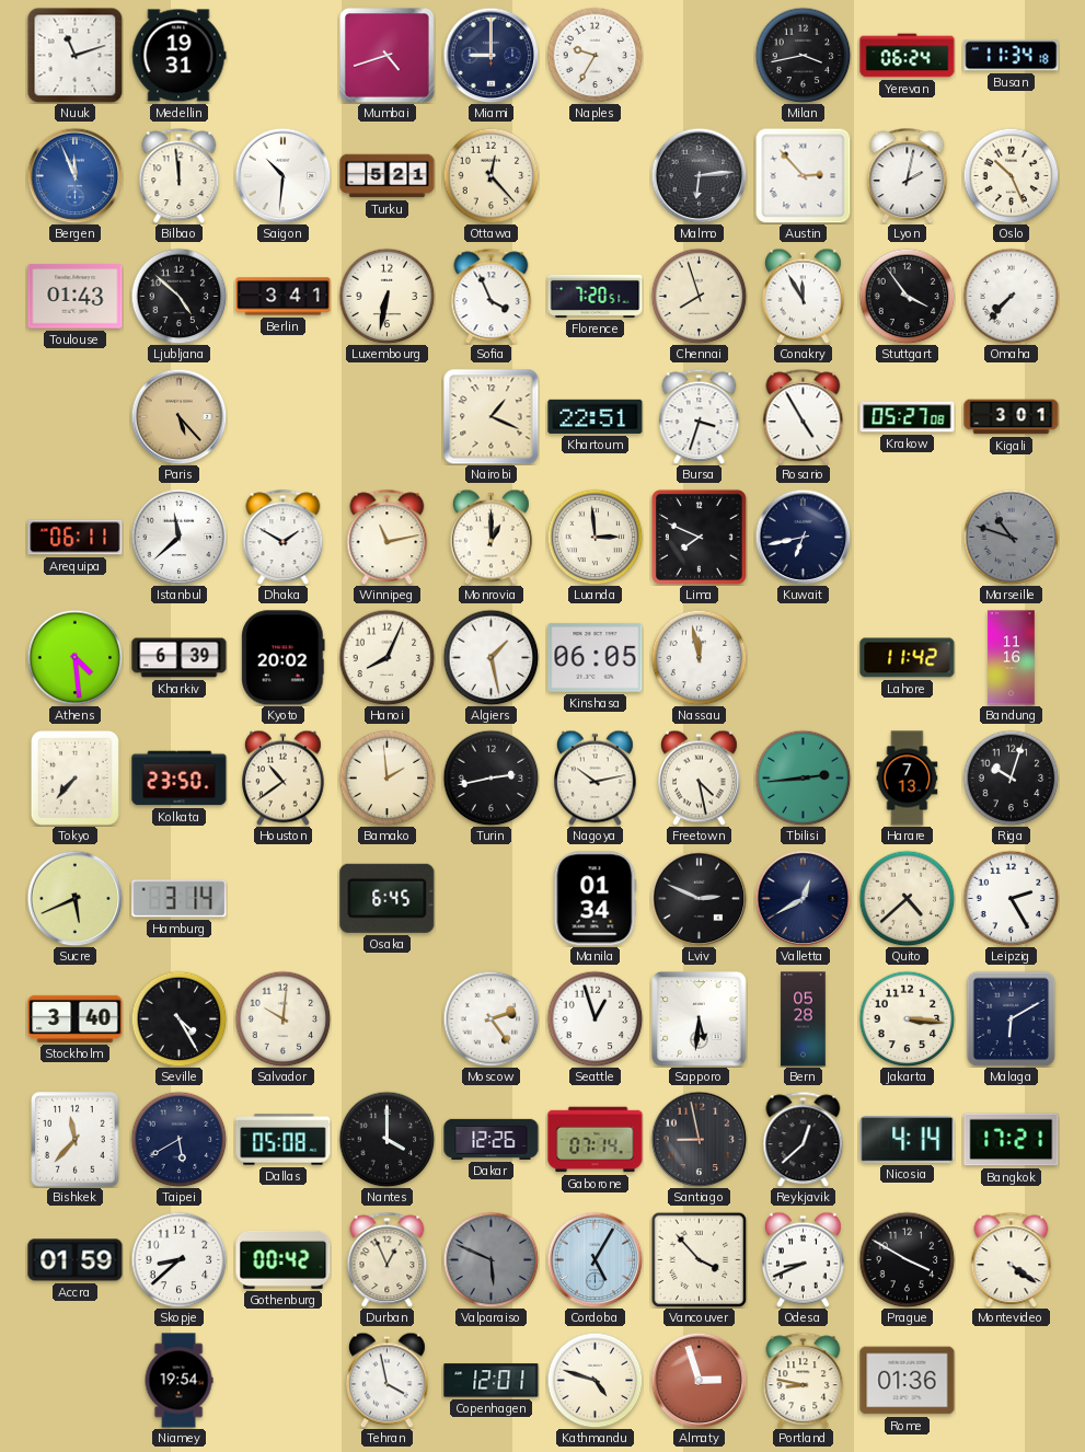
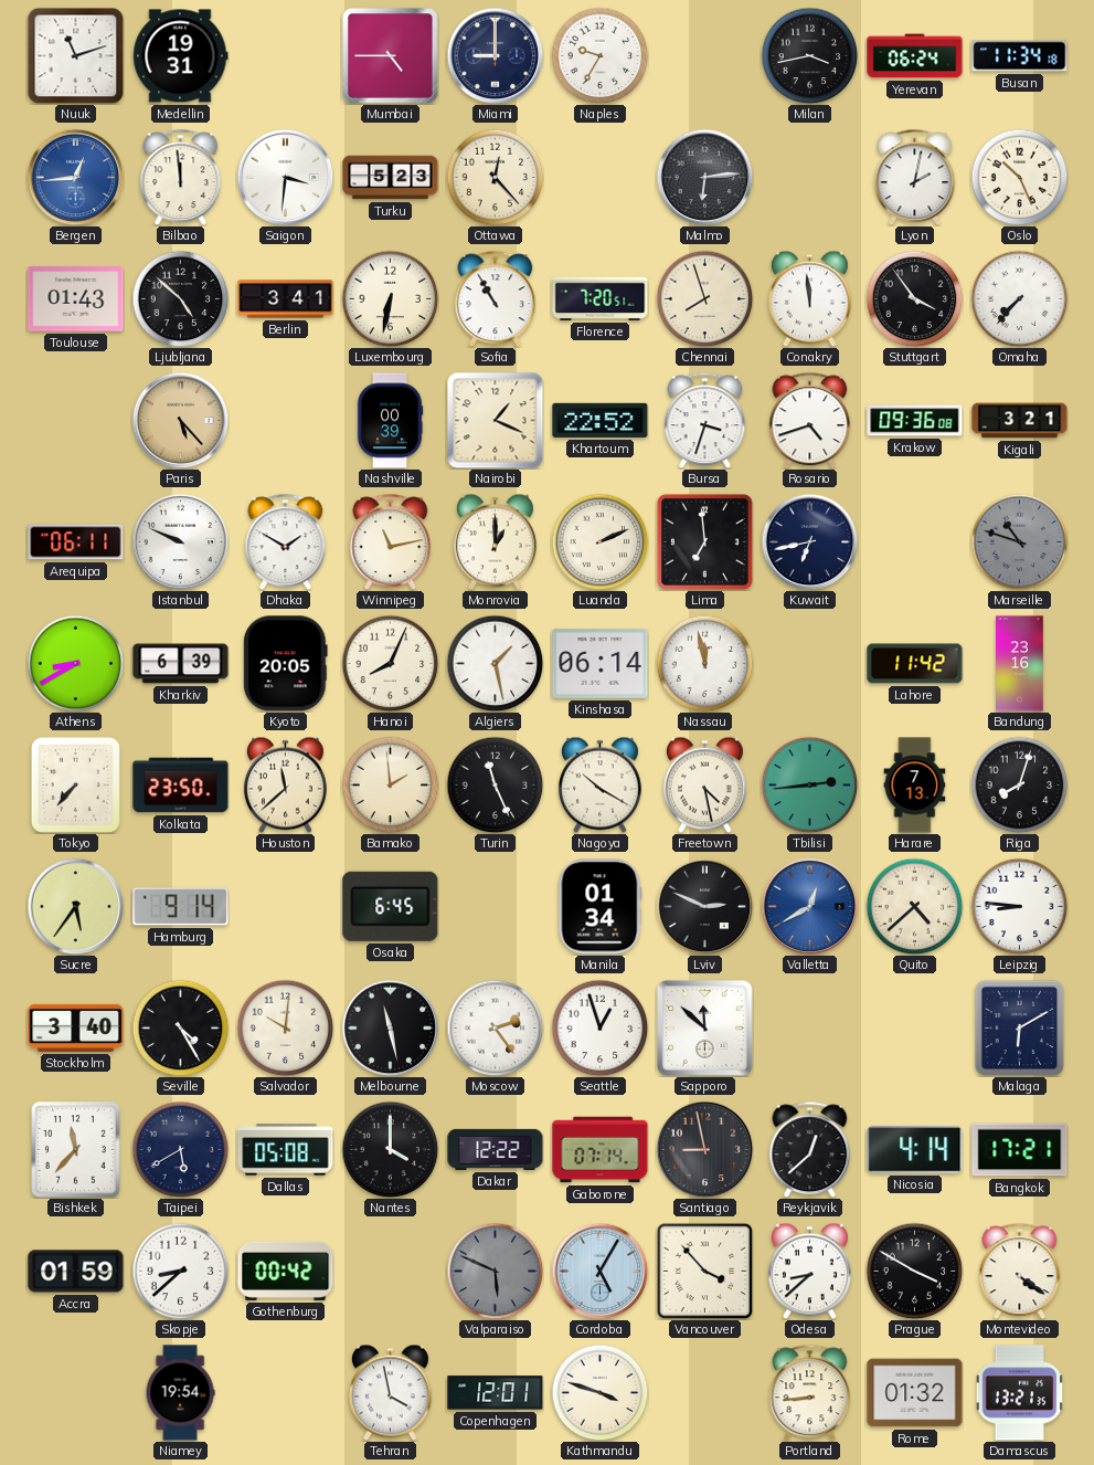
Mumbai: 4:42 -> 4:45 (391, 56)
Bergen: 11:56 -> 12:44 (75, 177)
Saigon: 10:31 -> 3:31 (285, 177)
Turku: 5:21 -> 5:23 (391, 178)
Austin: 2:53 -> none (803, 176)
Sofia: 3:56 -> 10:55 (496, 298)
Conakry: 11:55 -> 11:59 (809, 298)
Nashville: none -> 00:39 (390, 421)
Khartoum: 22:51 -> 22:52 (601, 420)
Rosario: 4:55 -> 4:42 (810, 420)
Krakow: 05:27 -> 09:36 (915, 421)
Kigali: 3:01 -> 3:21 (1020, 421)
Istanbul: 11:38 -> 9:49 (180, 541)
Luanda: 2:59 -> 2:11 (599, 541)
Lima: 7:49 -> 6:59 (704, 541)
Athens: 4:29 -> 8:40 (75, 663)
Kyoto: 20:02 -> 20:05 (286, 664)
Kinshasa: 06:05 -> 06:14 (601, 663)
Bandung: 11:16 -> 23:16 (1020, 664)
Houston: 10:39 -> 11:38 (285, 784)
Turin: 2:43 -> 11:26 (495, 784)
Nagoya: 10:13 -> 10:20 (599, 784)
Riga: 10:03 -> 8:03 (1019, 784)
Sucre: 5:41 -> 5:36 (75, 906)
Hamburg: 3:14 -> 9:14 (181, 907)
Valletta dial: navy -> blue (809, 906)
Leipzig: 2:25 -> 8:46 (1019, 906)
Melbourne: none -> 11:28 (390, 1027)
Sapporo: 5:31 -> 11:52 (705, 1029)
Bern: 05:28 -> none (804, 1019)
Jakarta: 3:16 -> none (907, 1018)
Dakar: 12:26 -> 12:22 (496, 1149)
Durban: 12:56 -> none (388, 1259)
Odesa: 8:41 -> 8:38 (809, 1271)
Kathmandu: 4:48 -> 3:48 (599, 1392)
Almaty: 2:57 -> none (699, 1380)
Portland: 8:47 -> 8:44 (810, 1392)
Rome: 01:36 -> 01:32 (915, 1393)
Damascus: none -> 13:21 (1020, 1393)
